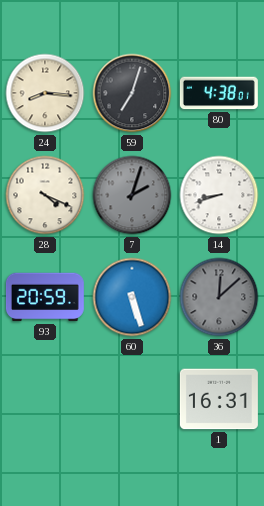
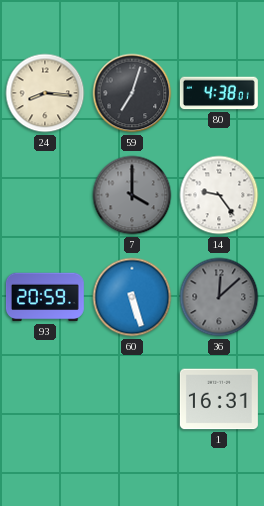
28: 4:19 -> none (45, 195)
7: 2:03 -> 4:00 (132, 195)
14: 8:42 -> 9:24 (219, 195)
